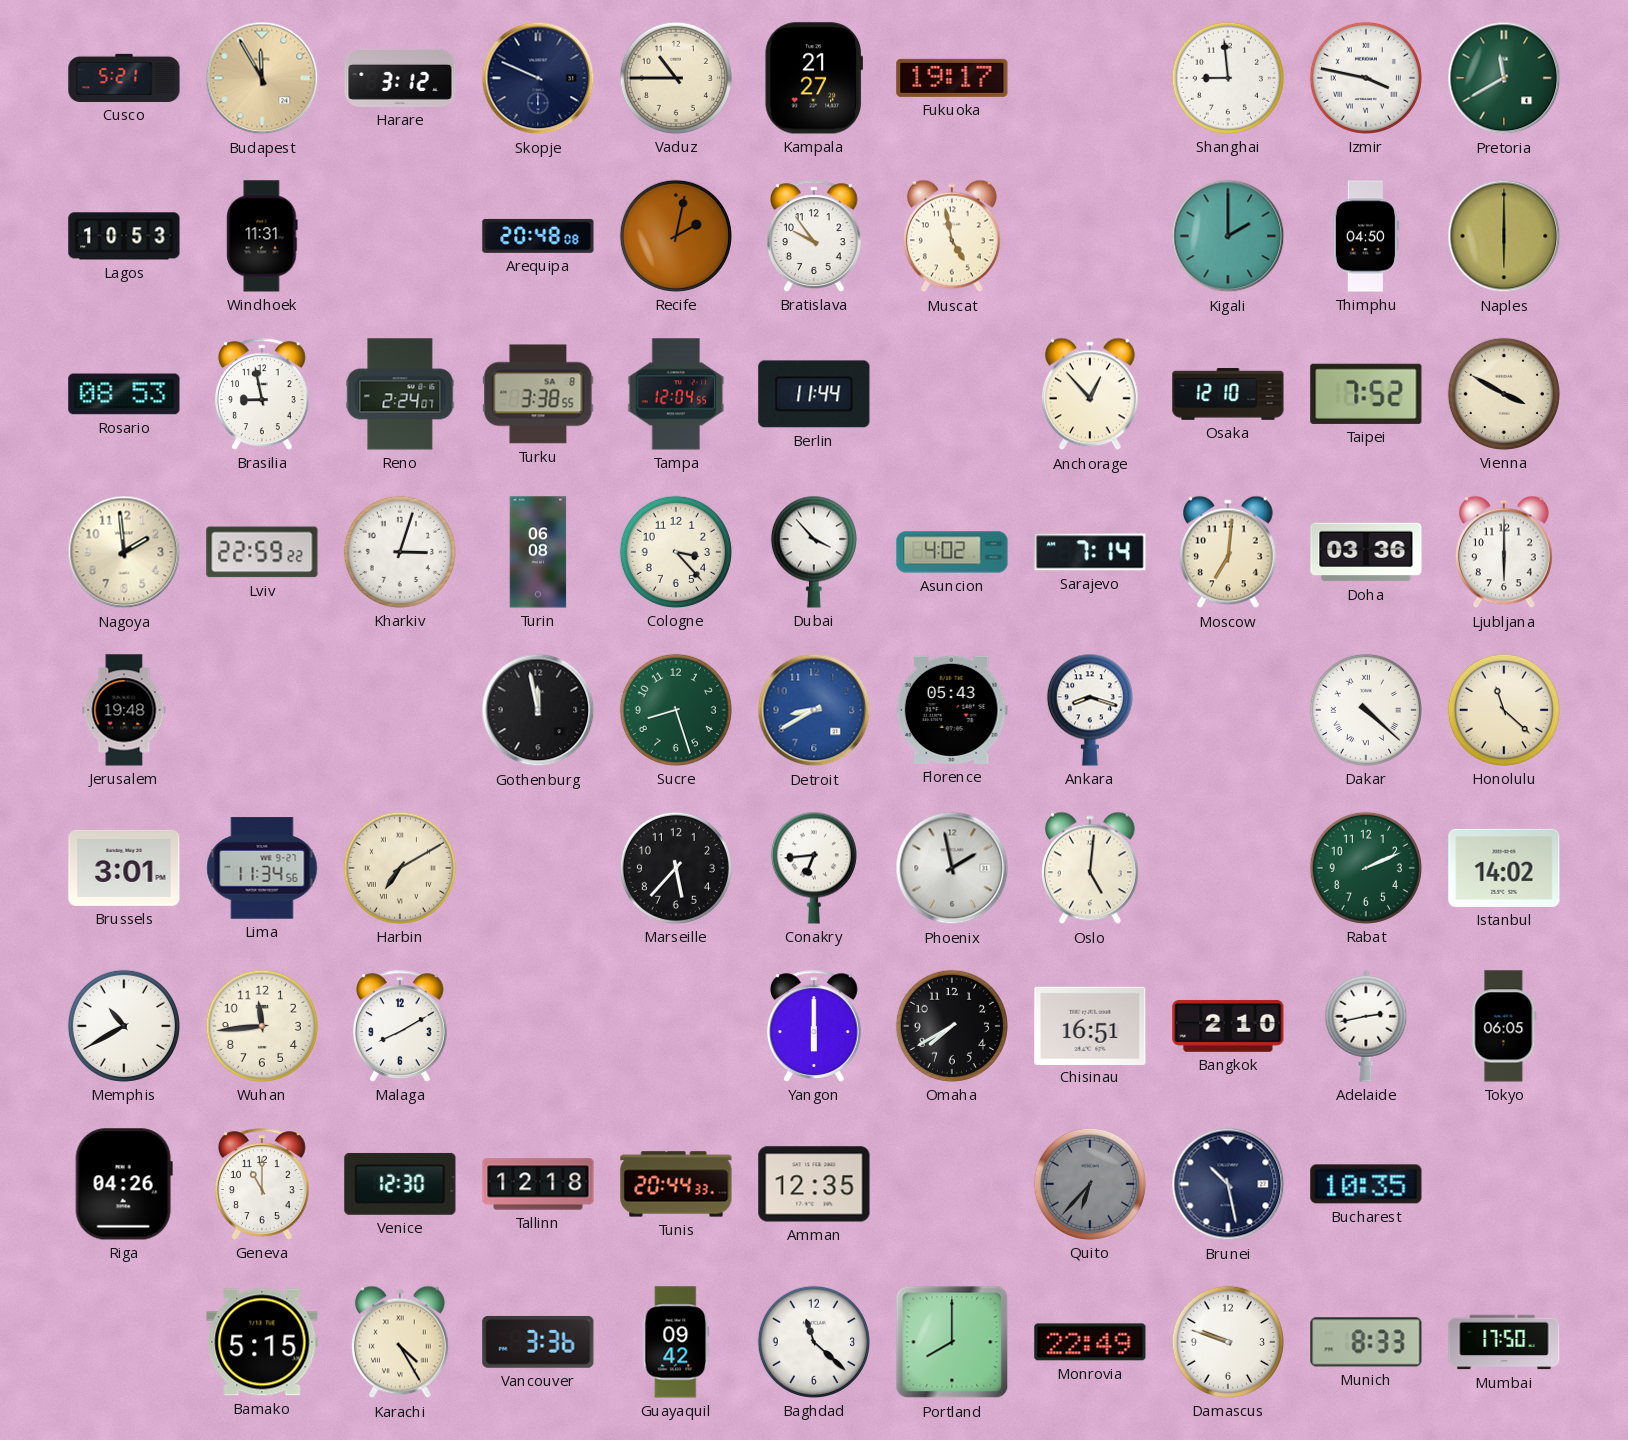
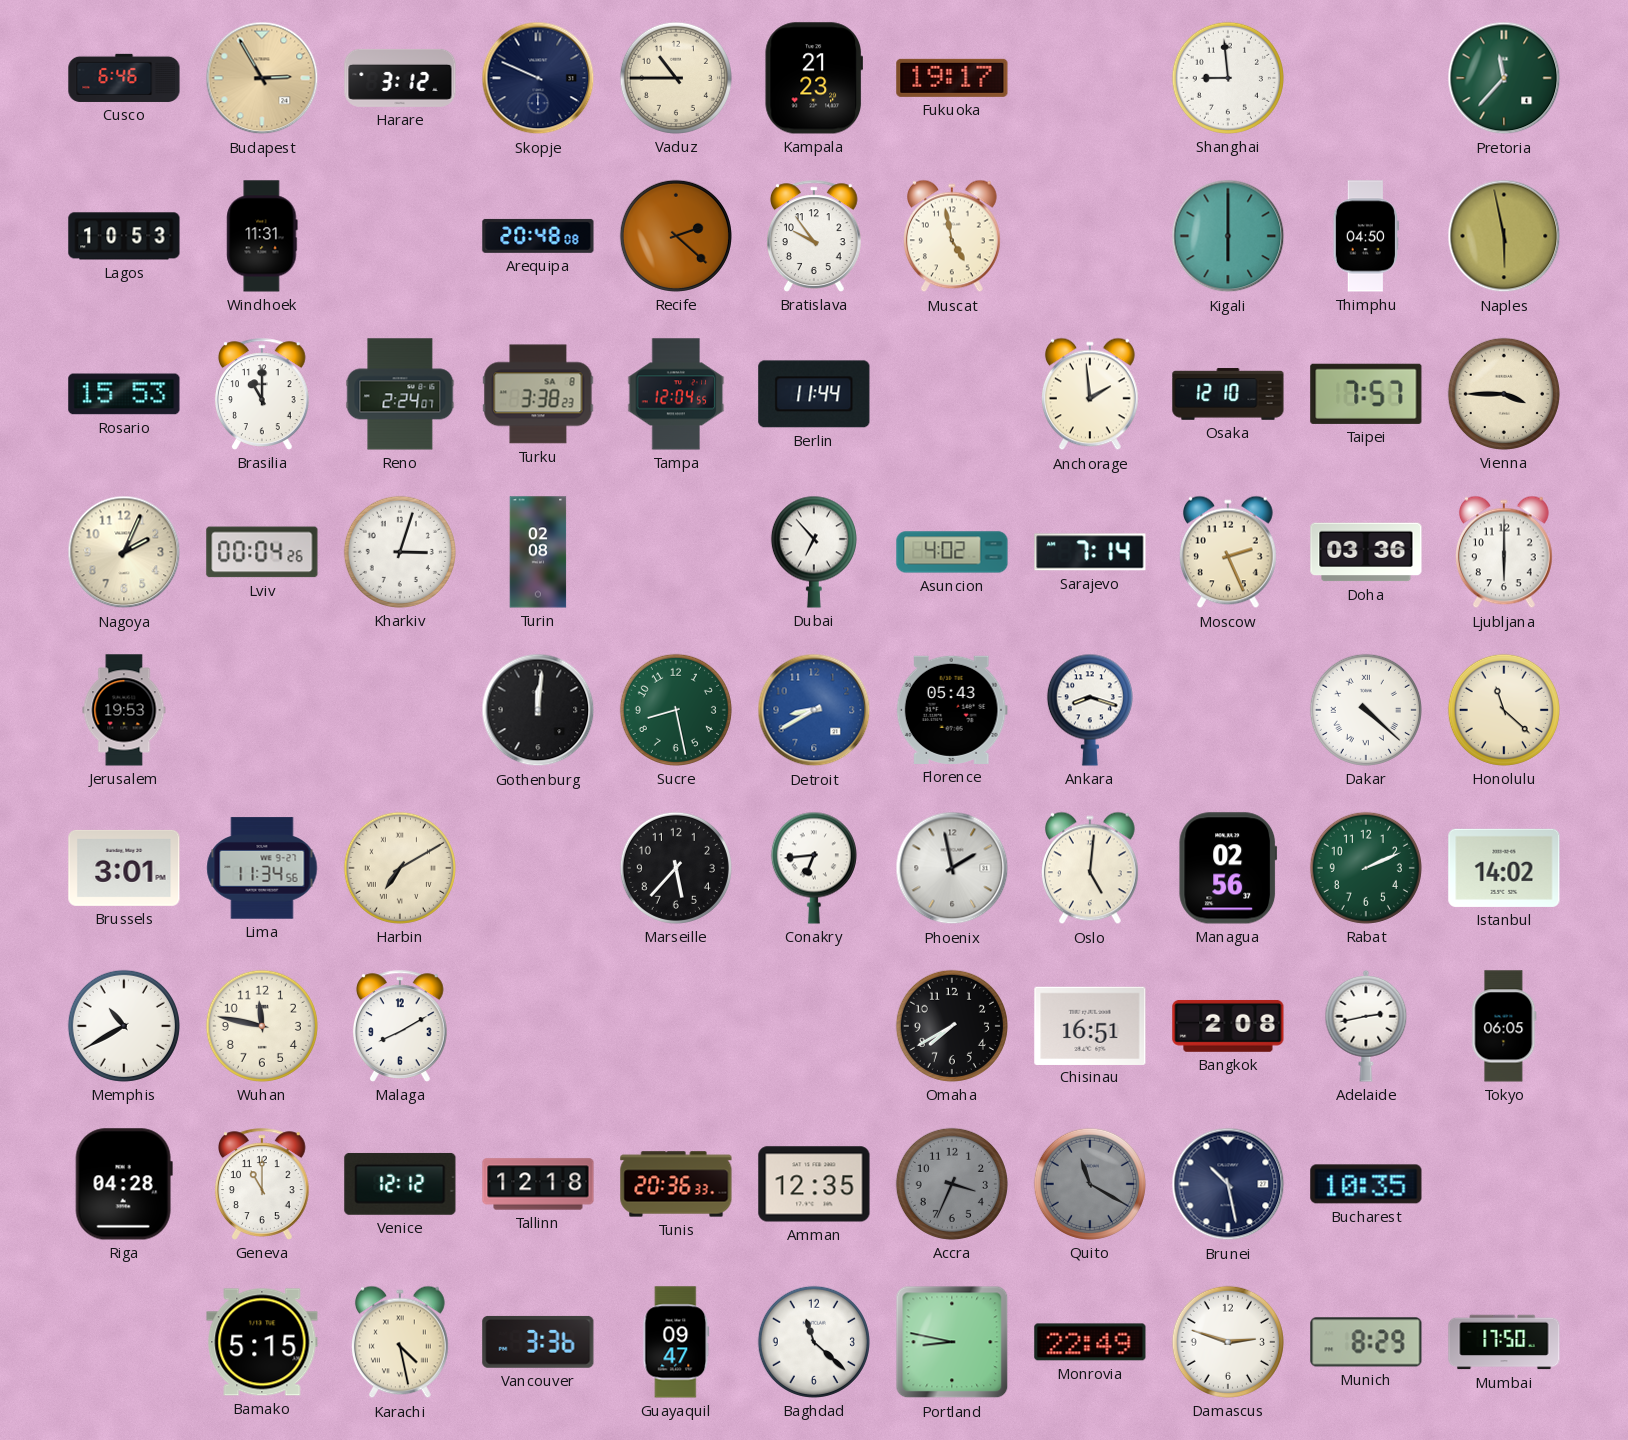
Cusco: 5:21 -> 6:46 (124, 78)
Budapest: 11:55 -> 2:55 (262, 78)
Kampala: 21:27 -> 21:23 (813, 78)
Izmir: 3:47 -> none (1366, 78)
Pretoria: 11:40 -> 11:37 (1504, 78)
Recife: 2:02 -> 2:22 (676, 236)
Kigali: 2:00 -> 6:00 (1228, 236)
Naples: 6:00 -> 5:58 (1504, 236)
Rosario: 08:53 -> 15:53 (124, 394)
Brasilia: 8:58 -> 11:00 (262, 394)
Turku: 3:38:55 -> 3:38:23 (538, 394)
Anchorage: 12:53 -> 1:59 (1090, 394)
Taipei: 7:52 -> 7:57 (1366, 394)
Vienna: 3:50 -> 3:45 (1504, 394)
Nagoya: 1:59 -> 2:04 (124, 552)
Lviv: 22:59 -> 00:04 (262, 552)
Turin: 06:08 -> 02:08 (538, 552)
Cologne: 3:23 -> none (676, 552)
Dubai: 3:53 -> 6:53 (814, 552)
Moscow: 7:01 -> 2:26 (1228, 552)
Jerusalem: 19:48 -> 19:53 (124, 710)
Gothenburg: 11:58 -> 12:01 (538, 710)
Sucre: 8:27 -> 8:28 (676, 710)
Managua: none -> 02:56 (1228, 868)
Wuhan: 11:44 -> 11:47 (262, 1026)
Yangon: 6:00 -> none (814, 1026)
Bangkok: 2:10 -> 2:08 (1228, 1026)
Riga: 04:26 -> 04:28 (124, 1184)
Venice: 12:30 -> 12:12 (400, 1184)
Tunis: 20:44 -> 20:36 (676, 1184)
Accra: none -> 3:34 (952, 1184)
Quito: 6:37 -> 11:20 (1090, 1184)
Karachi: 4:25 -> 4:28 (400, 1342)
Guayaquil: 09:42 -> 09:47 (676, 1342)
Portland: 8:00 -> 8:47 (952, 1342)
Damascus: 9:48 -> 2:48 (1228, 1342)
Munich: 8:33 -> 8:29 (1366, 1342)
